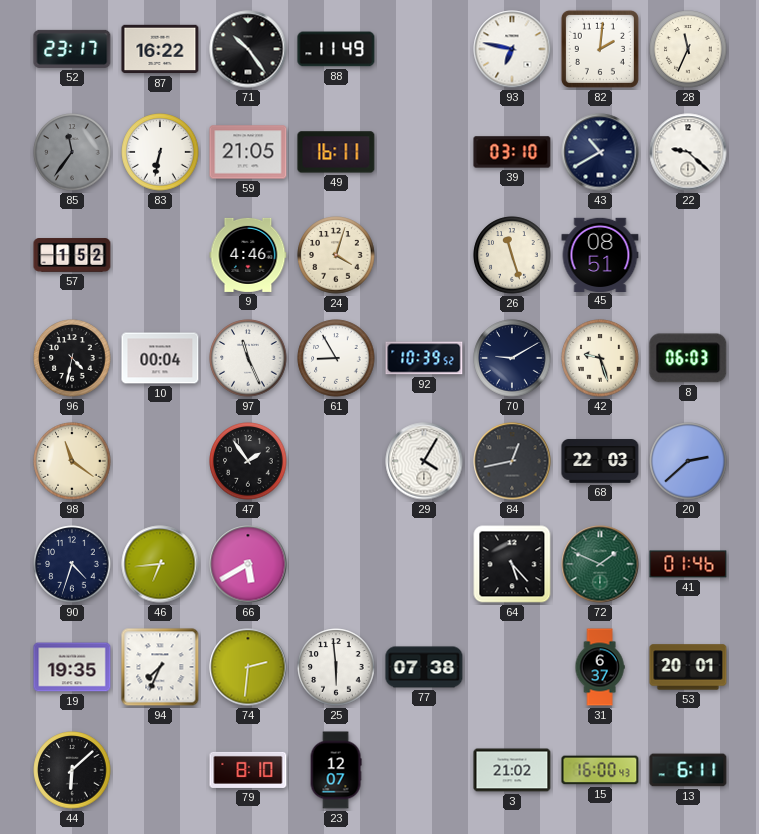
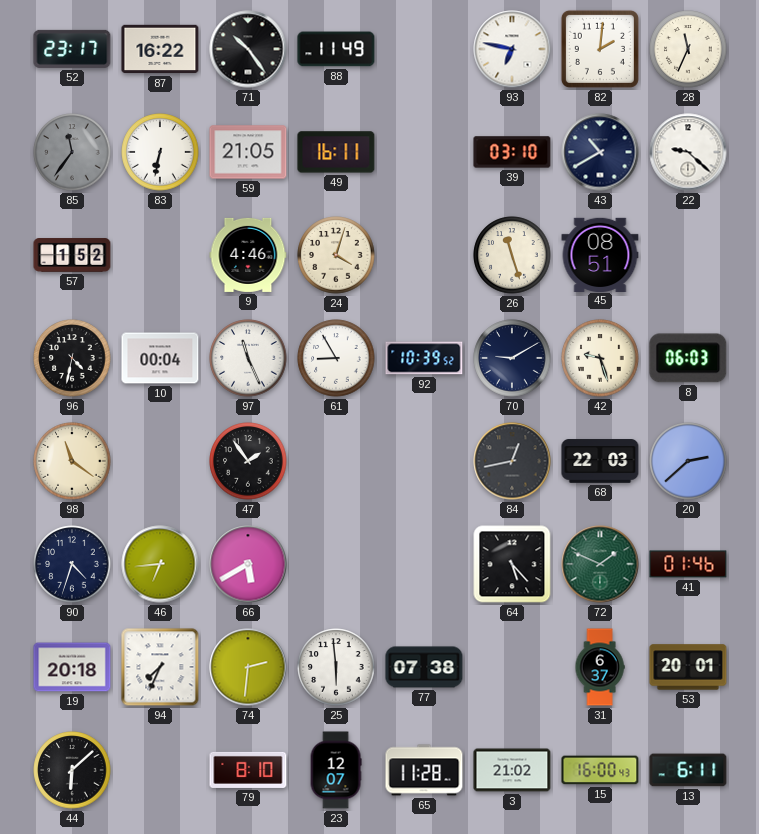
29: 4:05 -> none (424, 461)
19: 19:35 -> 20:18 (72, 667)
65: none -> 11:28 (424, 770)
